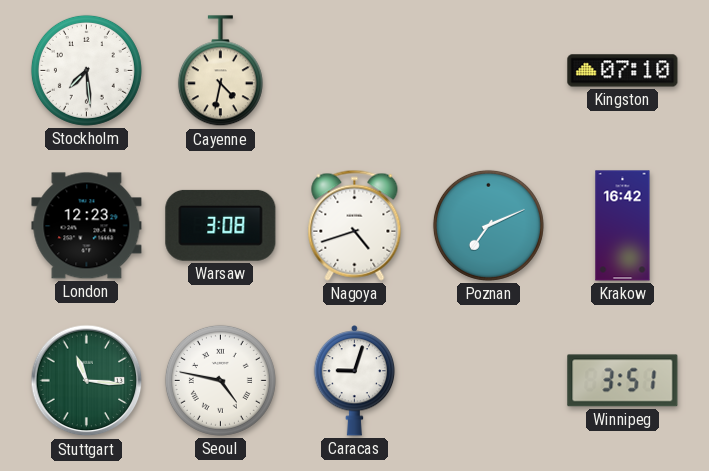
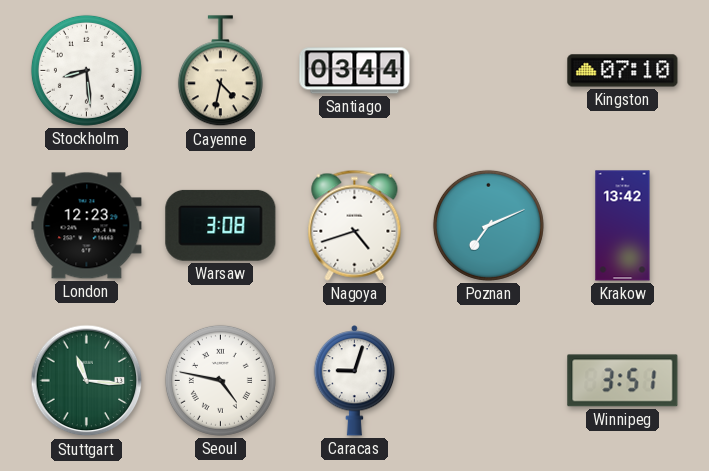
Stockholm: 7:29 -> 8:29 (86, 70)
Santiago: none -> 03:44 (355, 71)
Krakow: 16:42 -> 13:42 (623, 226)
